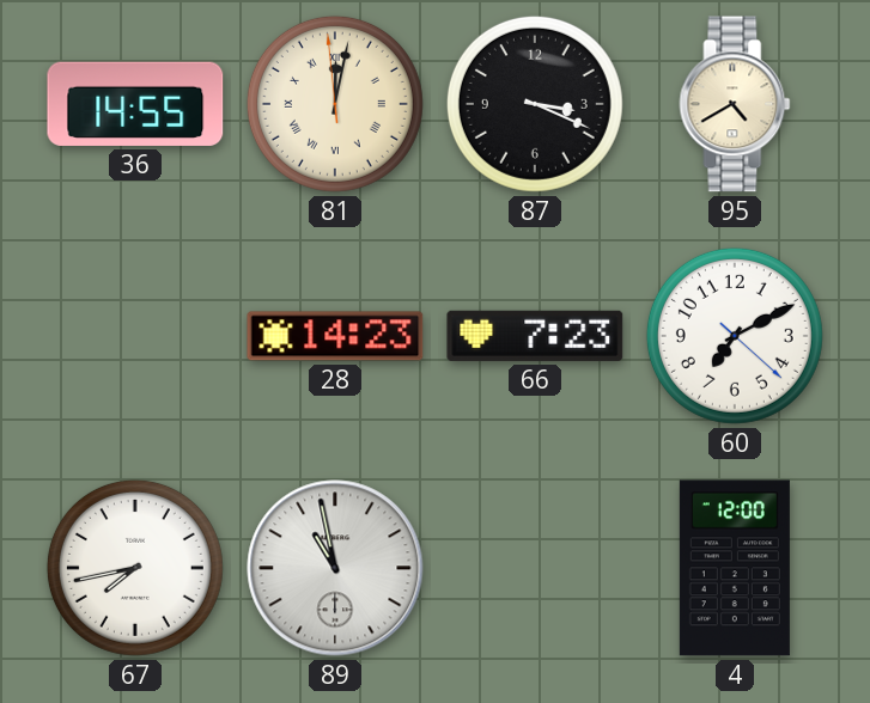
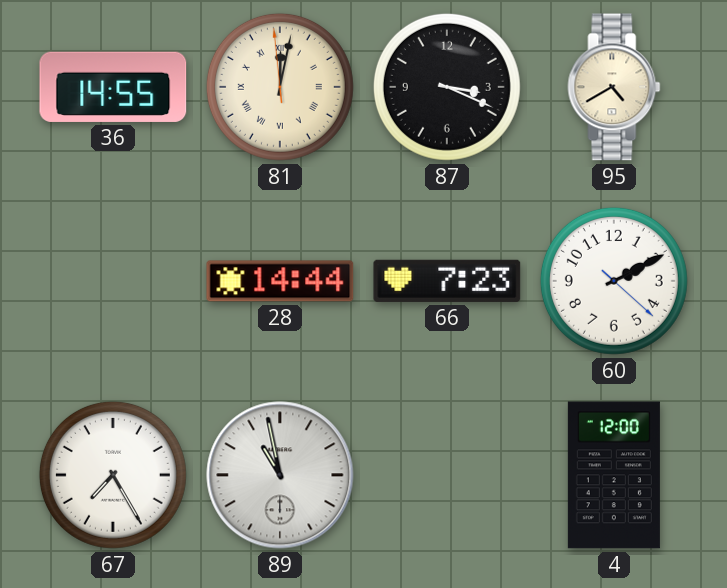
28: 14:23 -> 14:44 (280, 281)
60: 7:10 -> 2:10 (614, 281)
67: 7:43 -> 7:25 (113, 475)
